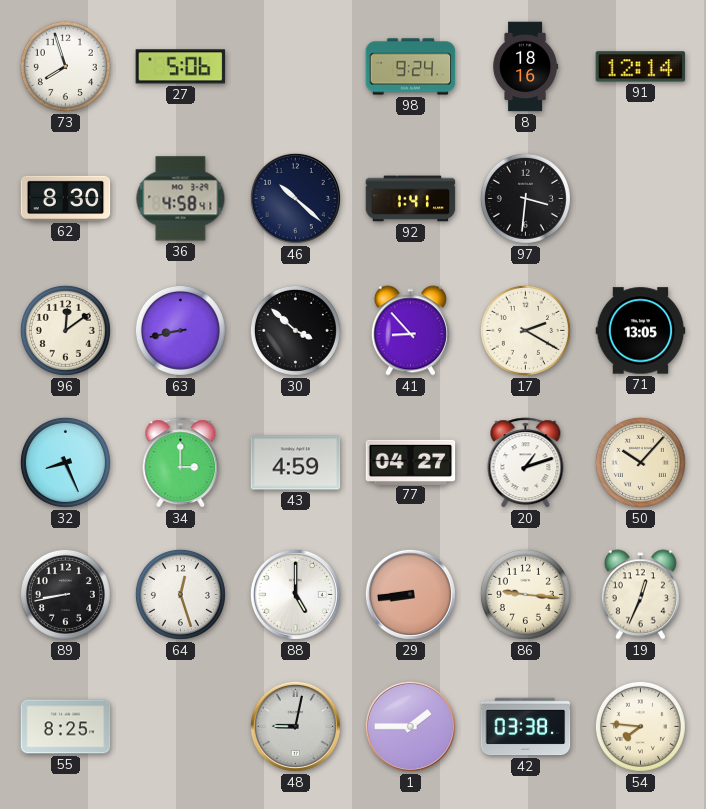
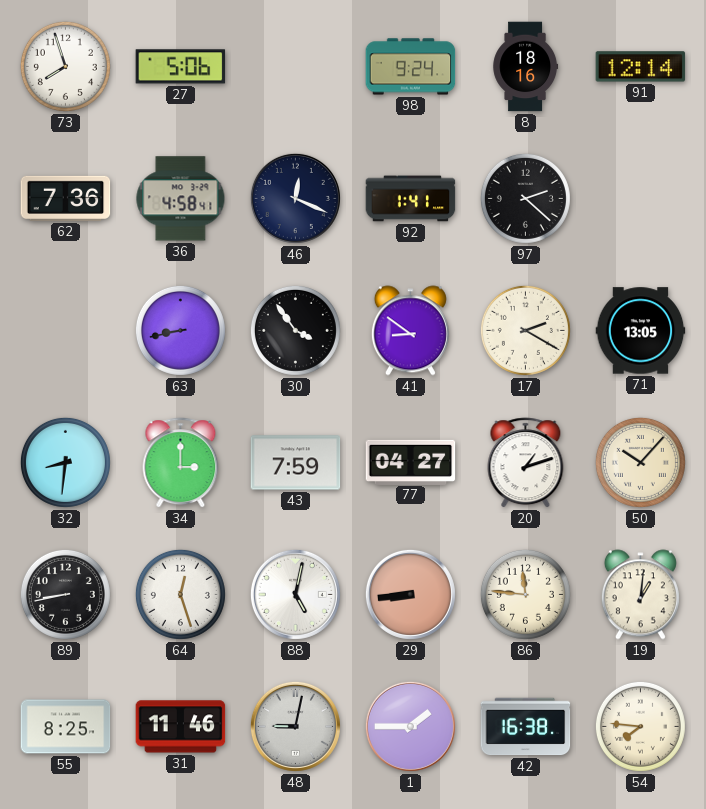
62: 8:30 -> 7:36 (66, 198)
46: 10:22 -> 12:19 (295, 198)
97: 3:31 -> 2:22 (525, 198)
96: 12:09 -> none (65, 330)
30: 3:52 -> 3:54 (295, 330)
41: 8:53 -> 8:51 (410, 331)
32: 8:26 -> 8:31 (65, 462)
43: 4:59 -> 7:59 (296, 463)
88: 5:00 -> 5:02 (295, 594)
86: 9:16 -> 11:46 (525, 594)
19: 12:34 -> 1:01 (640, 595)
31: none -> 11:46 (181, 727)
42: 03:38 -> 16:38 (526, 727)
